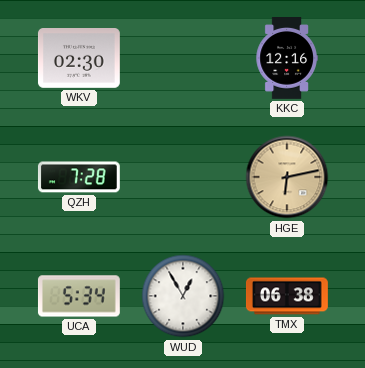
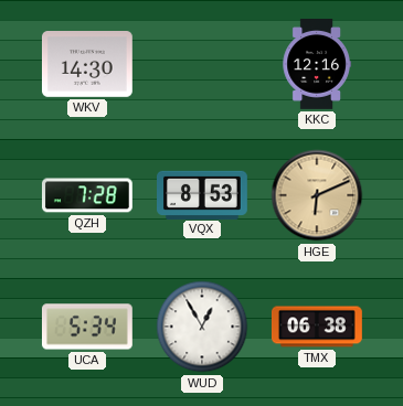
WKV: 02:30 -> 14:30 (87, 65)
VQX: none -> 8:53 (203, 194)
HGE: 6:13 -> 6:11 (317, 195)
